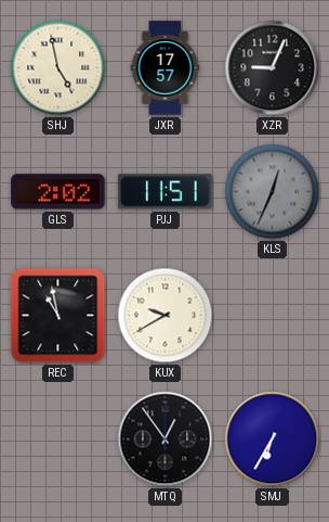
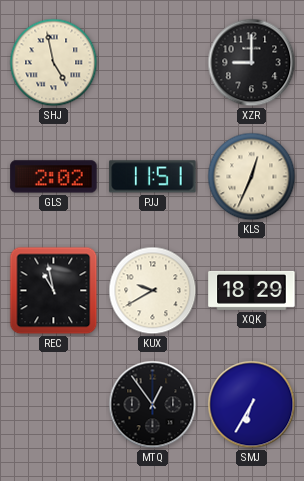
JXR: 17:57 -> none (166, 68)
XZR: 9:04 -> 9:00 (252, 63)
KLS dial: grey -> cream (252, 177)
XQK: none -> 18:29 (252, 290)
